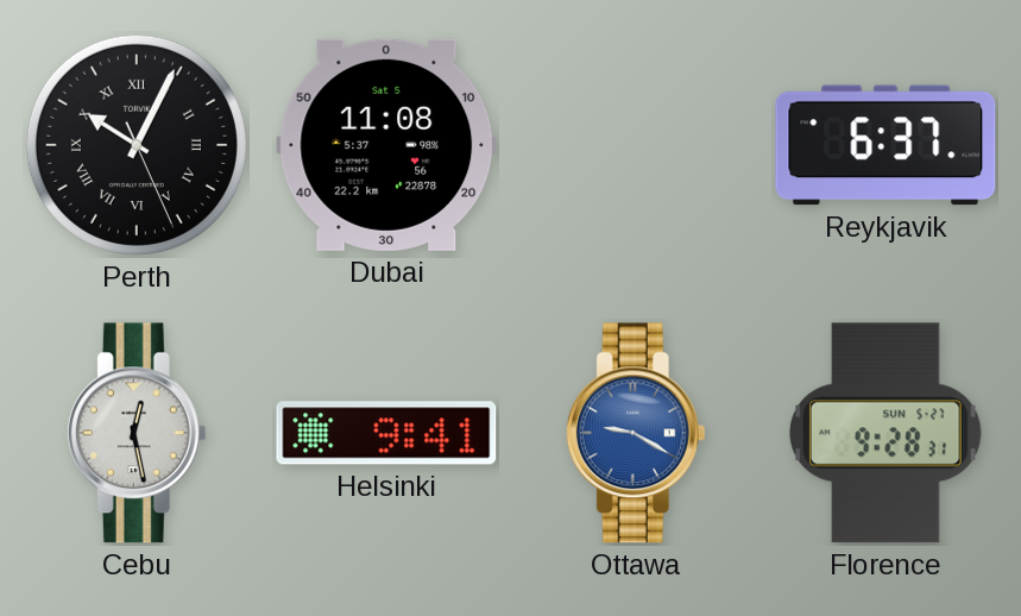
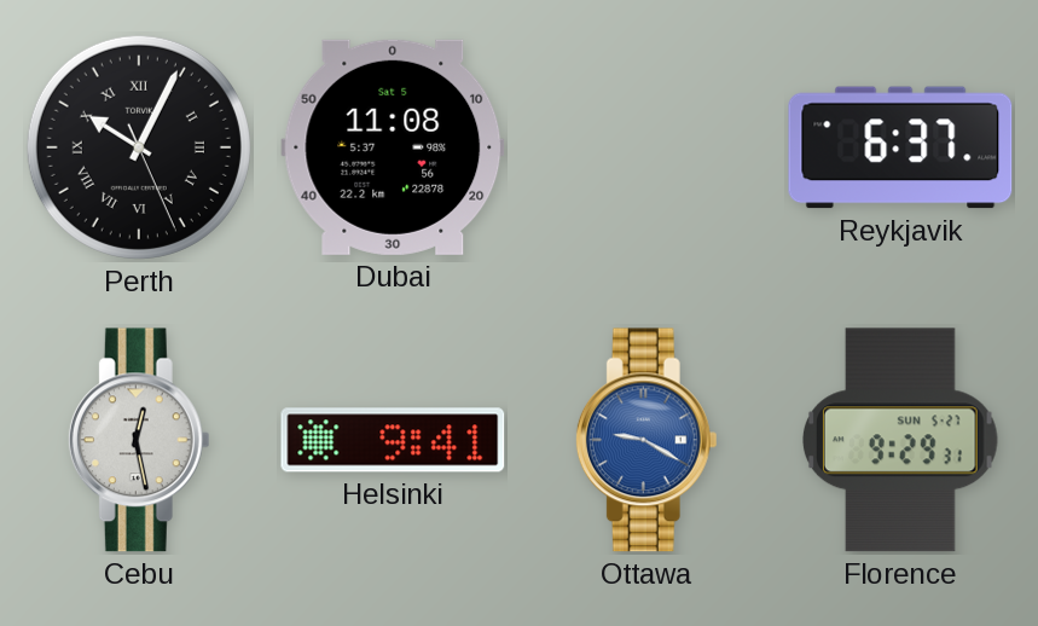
Florence: 9:28 -> 9:29 (901, 440)
